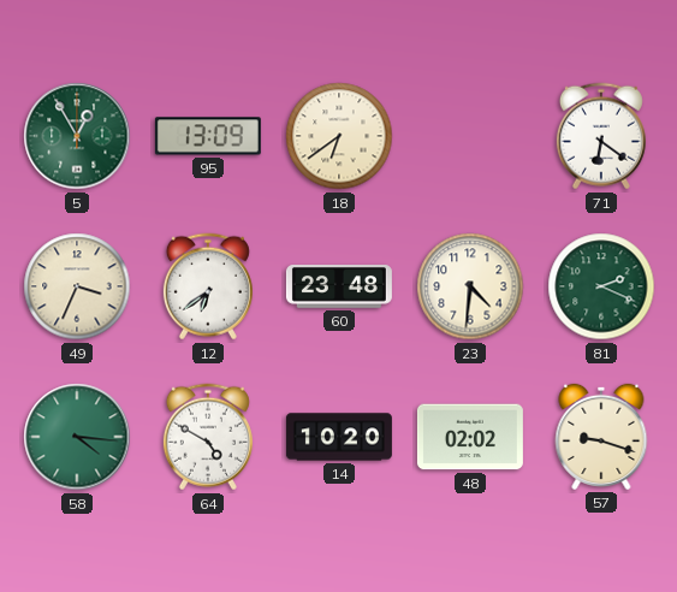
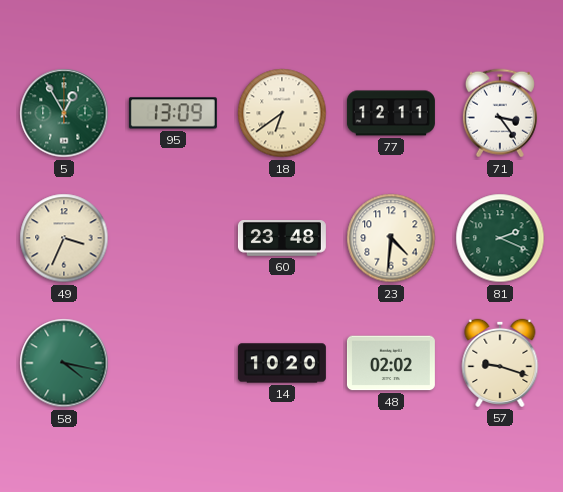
77: none -> 12:11 (391, 113)
71: 6:21 -> 3:24 (500, 113)
12: 6:39 -> none (208, 286)
58: 4:16 -> 4:17 (64, 363)
64: 4:50 -> none (208, 437)
